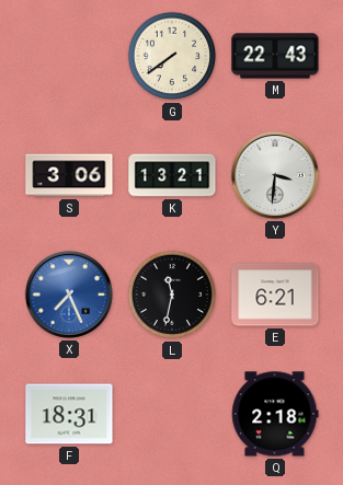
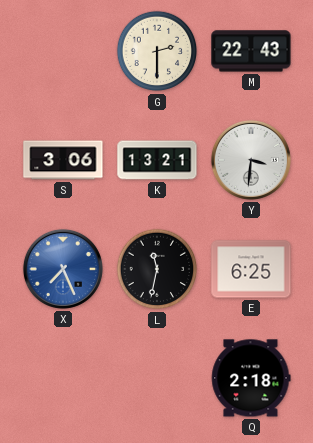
G: 7:39 -> 2:30 (157, 51)
E: 6:21 -> 6:25 (251, 269)
F: 18:31 -> none (69, 414)
